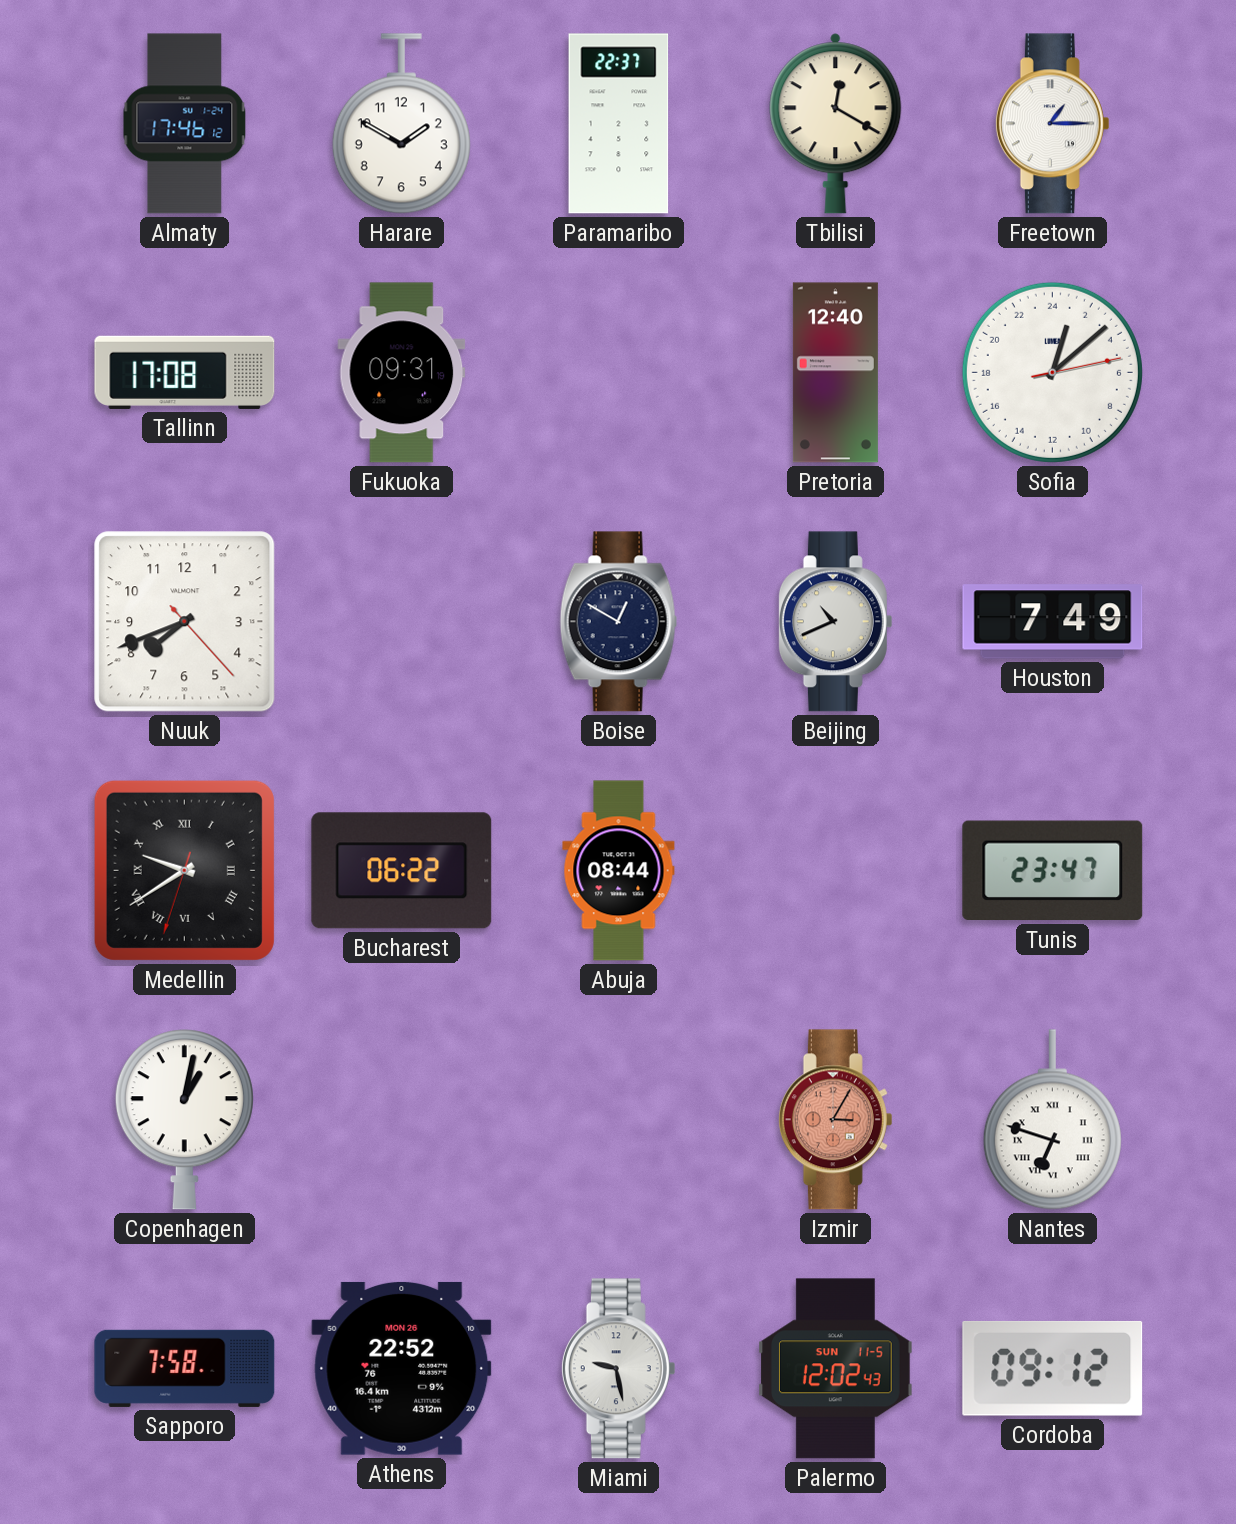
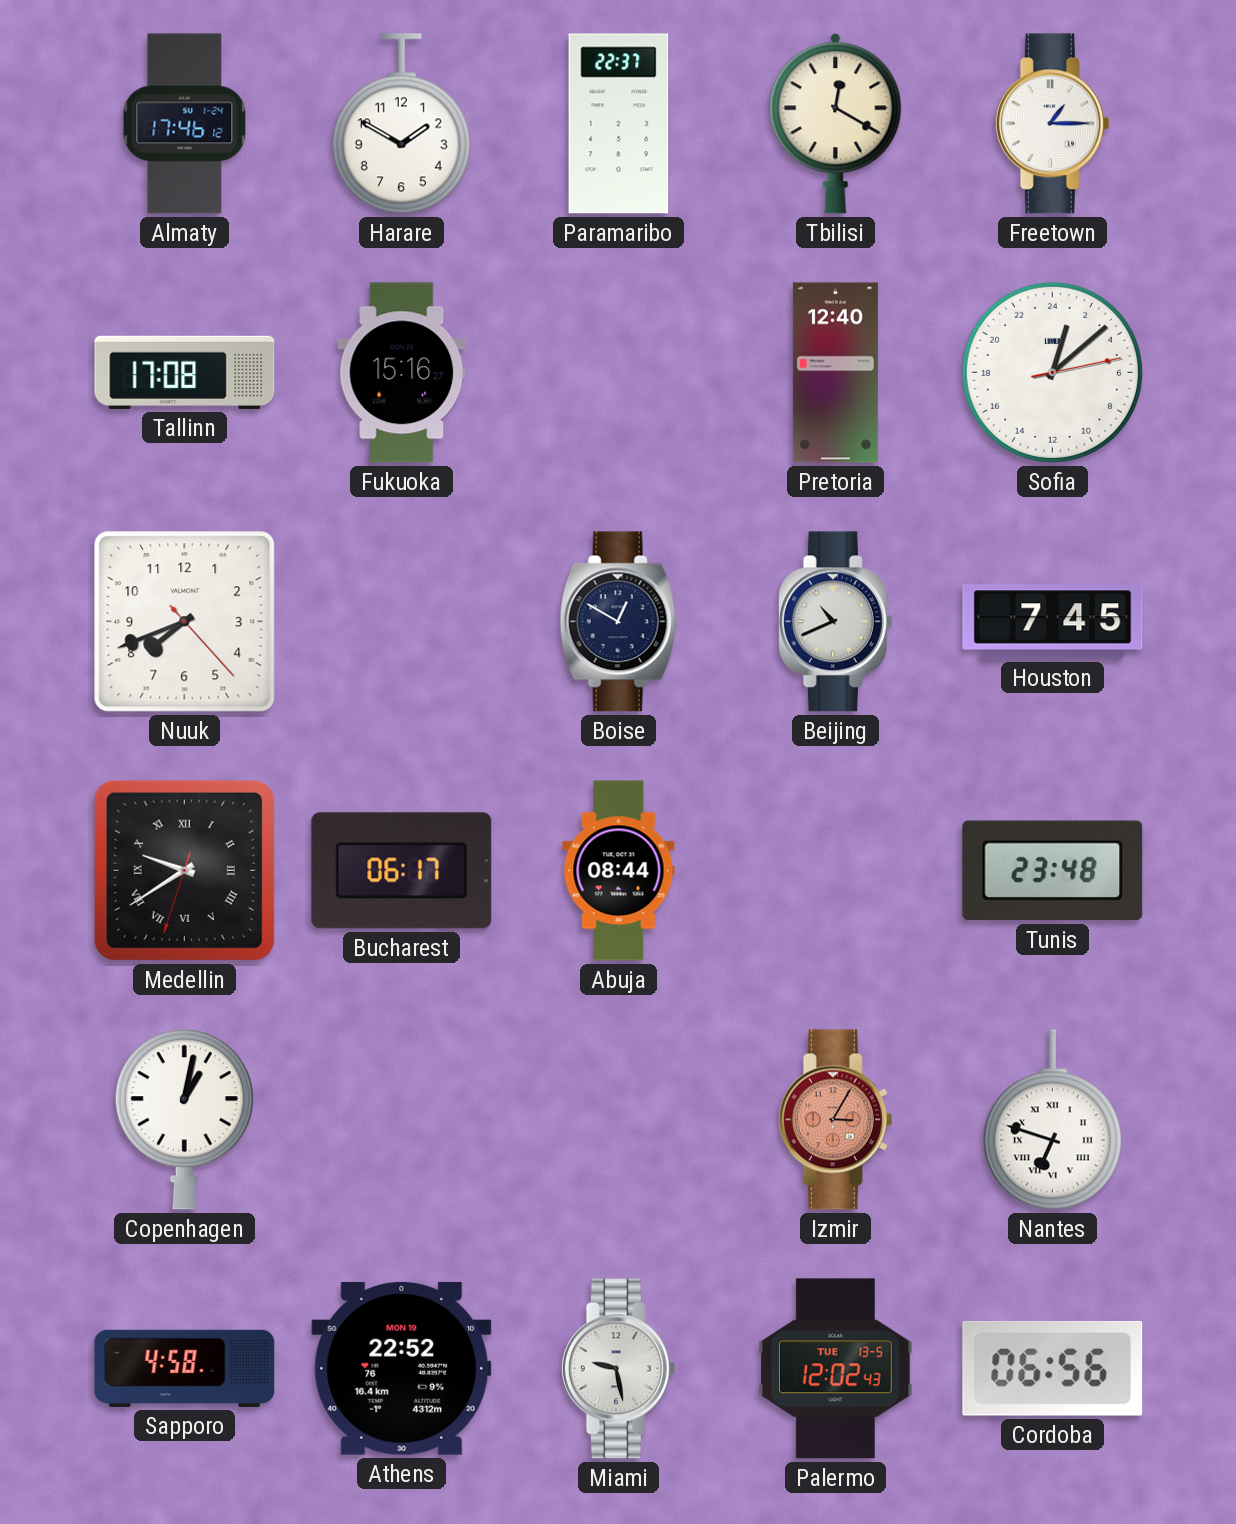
Fukuoka: 09:31 -> 15:16 (402, 373)
Houston: 7:49 -> 7:45 (1053, 622)
Bucharest: 06:22 -> 06:17 (402, 871)
Tunis: 23:47 -> 23:48 (1053, 871)
Sapporo: 7:58 -> 4:58 (185, 1368)
Athens date: MON 26 -> MON 19 (402, 1368)
Palermo date: SUN 11-5 -> TUE 13-5 (836, 1369)
Cordoba: 09:12 -> 06:56 (1053, 1368)
